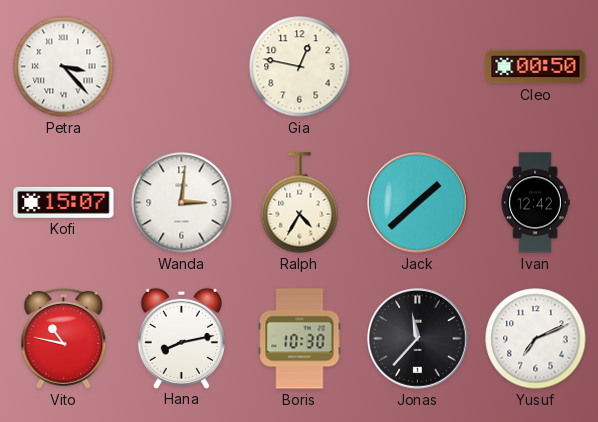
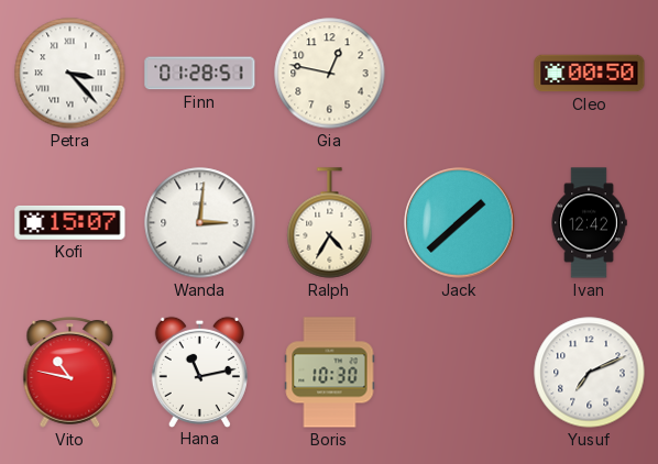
Finn: none -> 01:28 (200, 74)
Hana: 8:13 -> 11:13 (199, 372)
Jonas: 11:37 -> none (418, 339)
